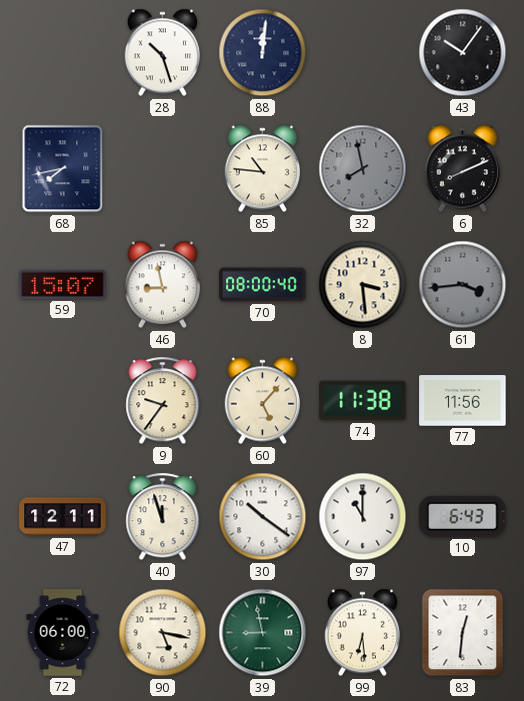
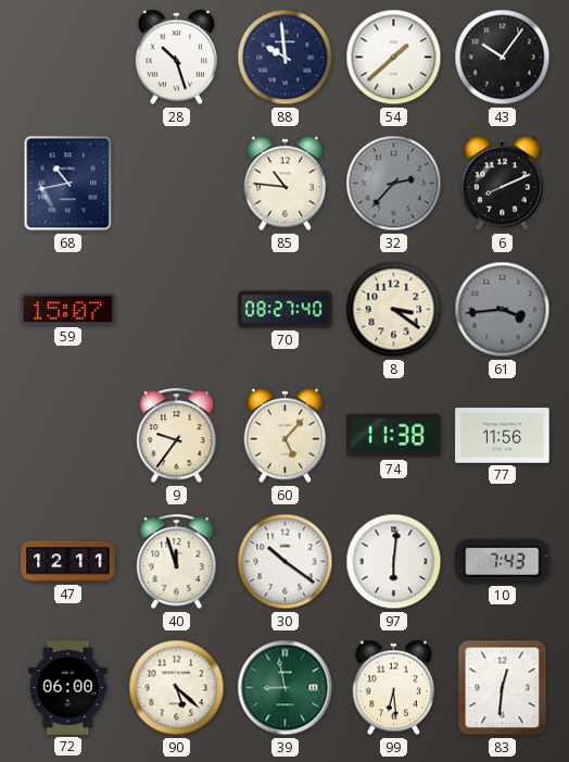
88: 12:01 -> 9:59 (286, 58)
54: none -> 1:38 (394, 58)
68: 7:43 -> 10:43 (68, 184)
32: 7:58 -> 2:37 (394, 184)
46: 8:58 -> none (163, 285)
70: 08:00 -> 08:27 (286, 310)
8: 3:29 -> 3:21 (394, 310)
97: 11:00 -> 6:01 (394, 562)
10: 6:43 -> 7:43 (503, 561)
90: 5:17 -> 5:22 (177, 688)
